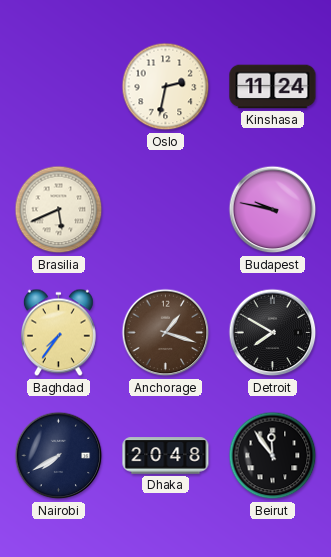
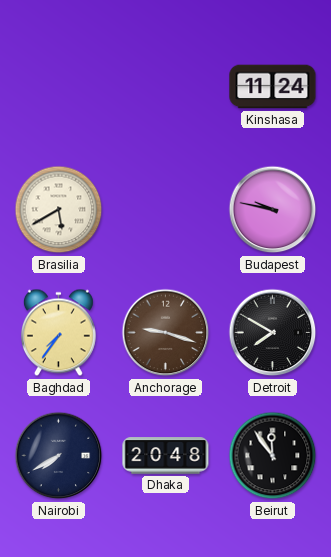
Oslo: 2:32 -> none (166, 87)
Brasilia: 5:41 -> 5:40 (59, 210)
Anchorage: 1:18 -> 9:18 (166, 333)
